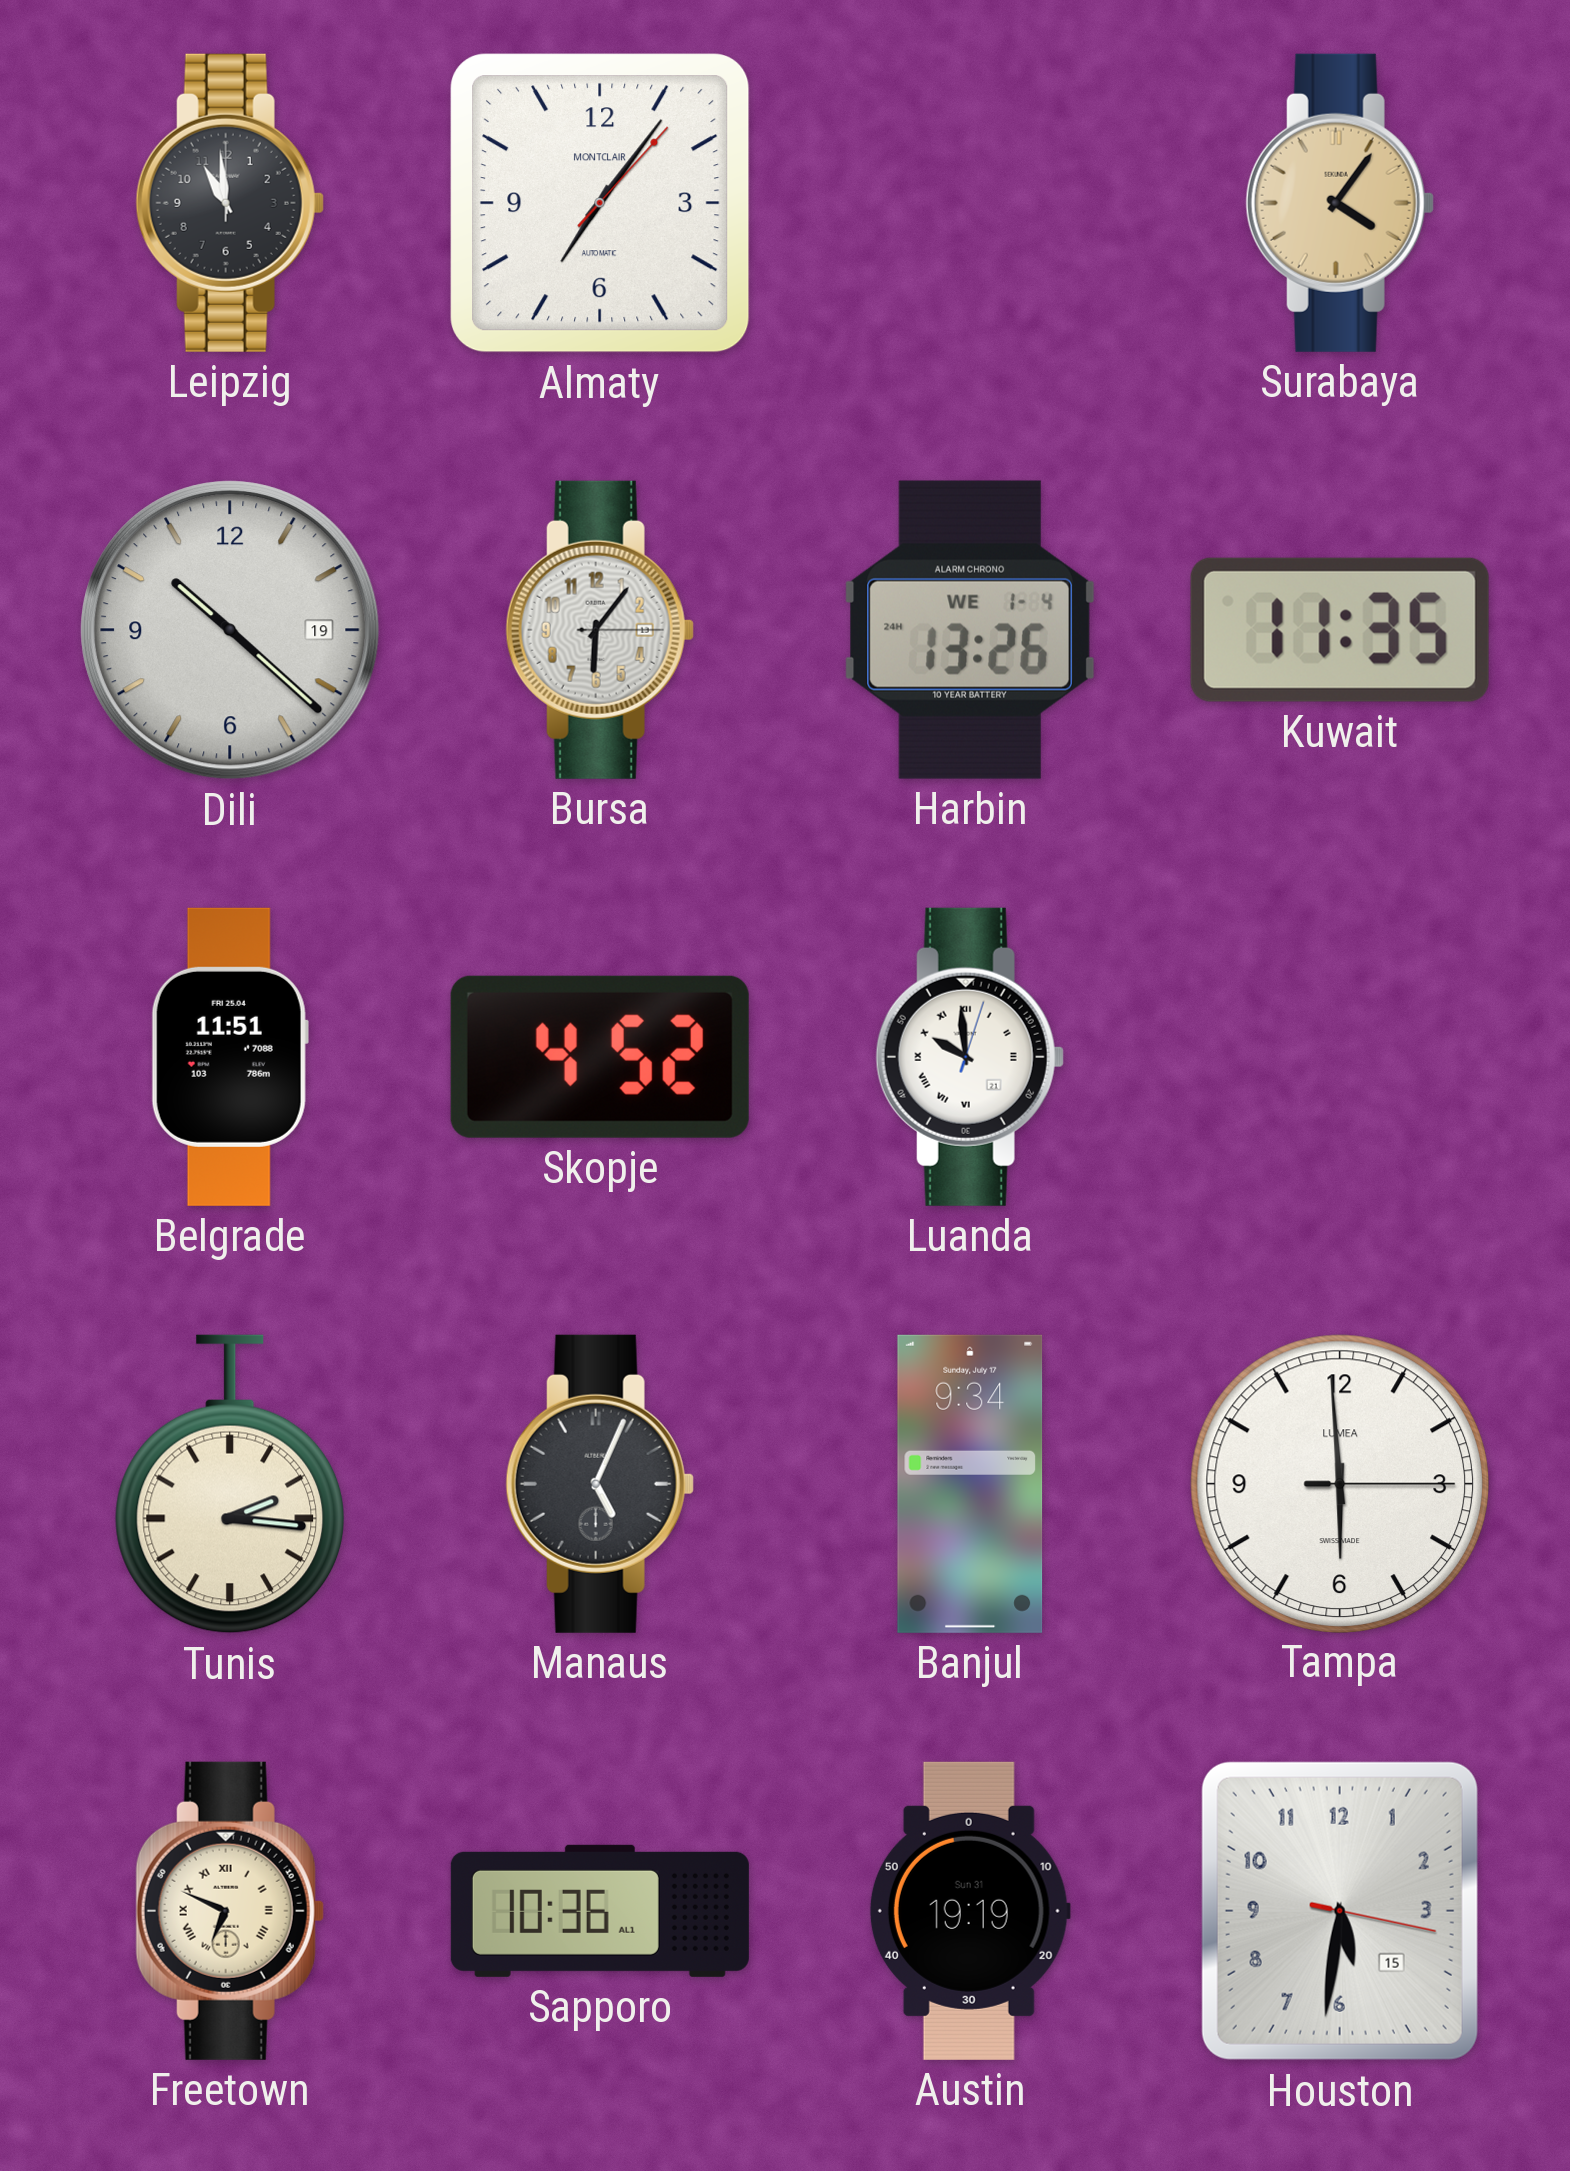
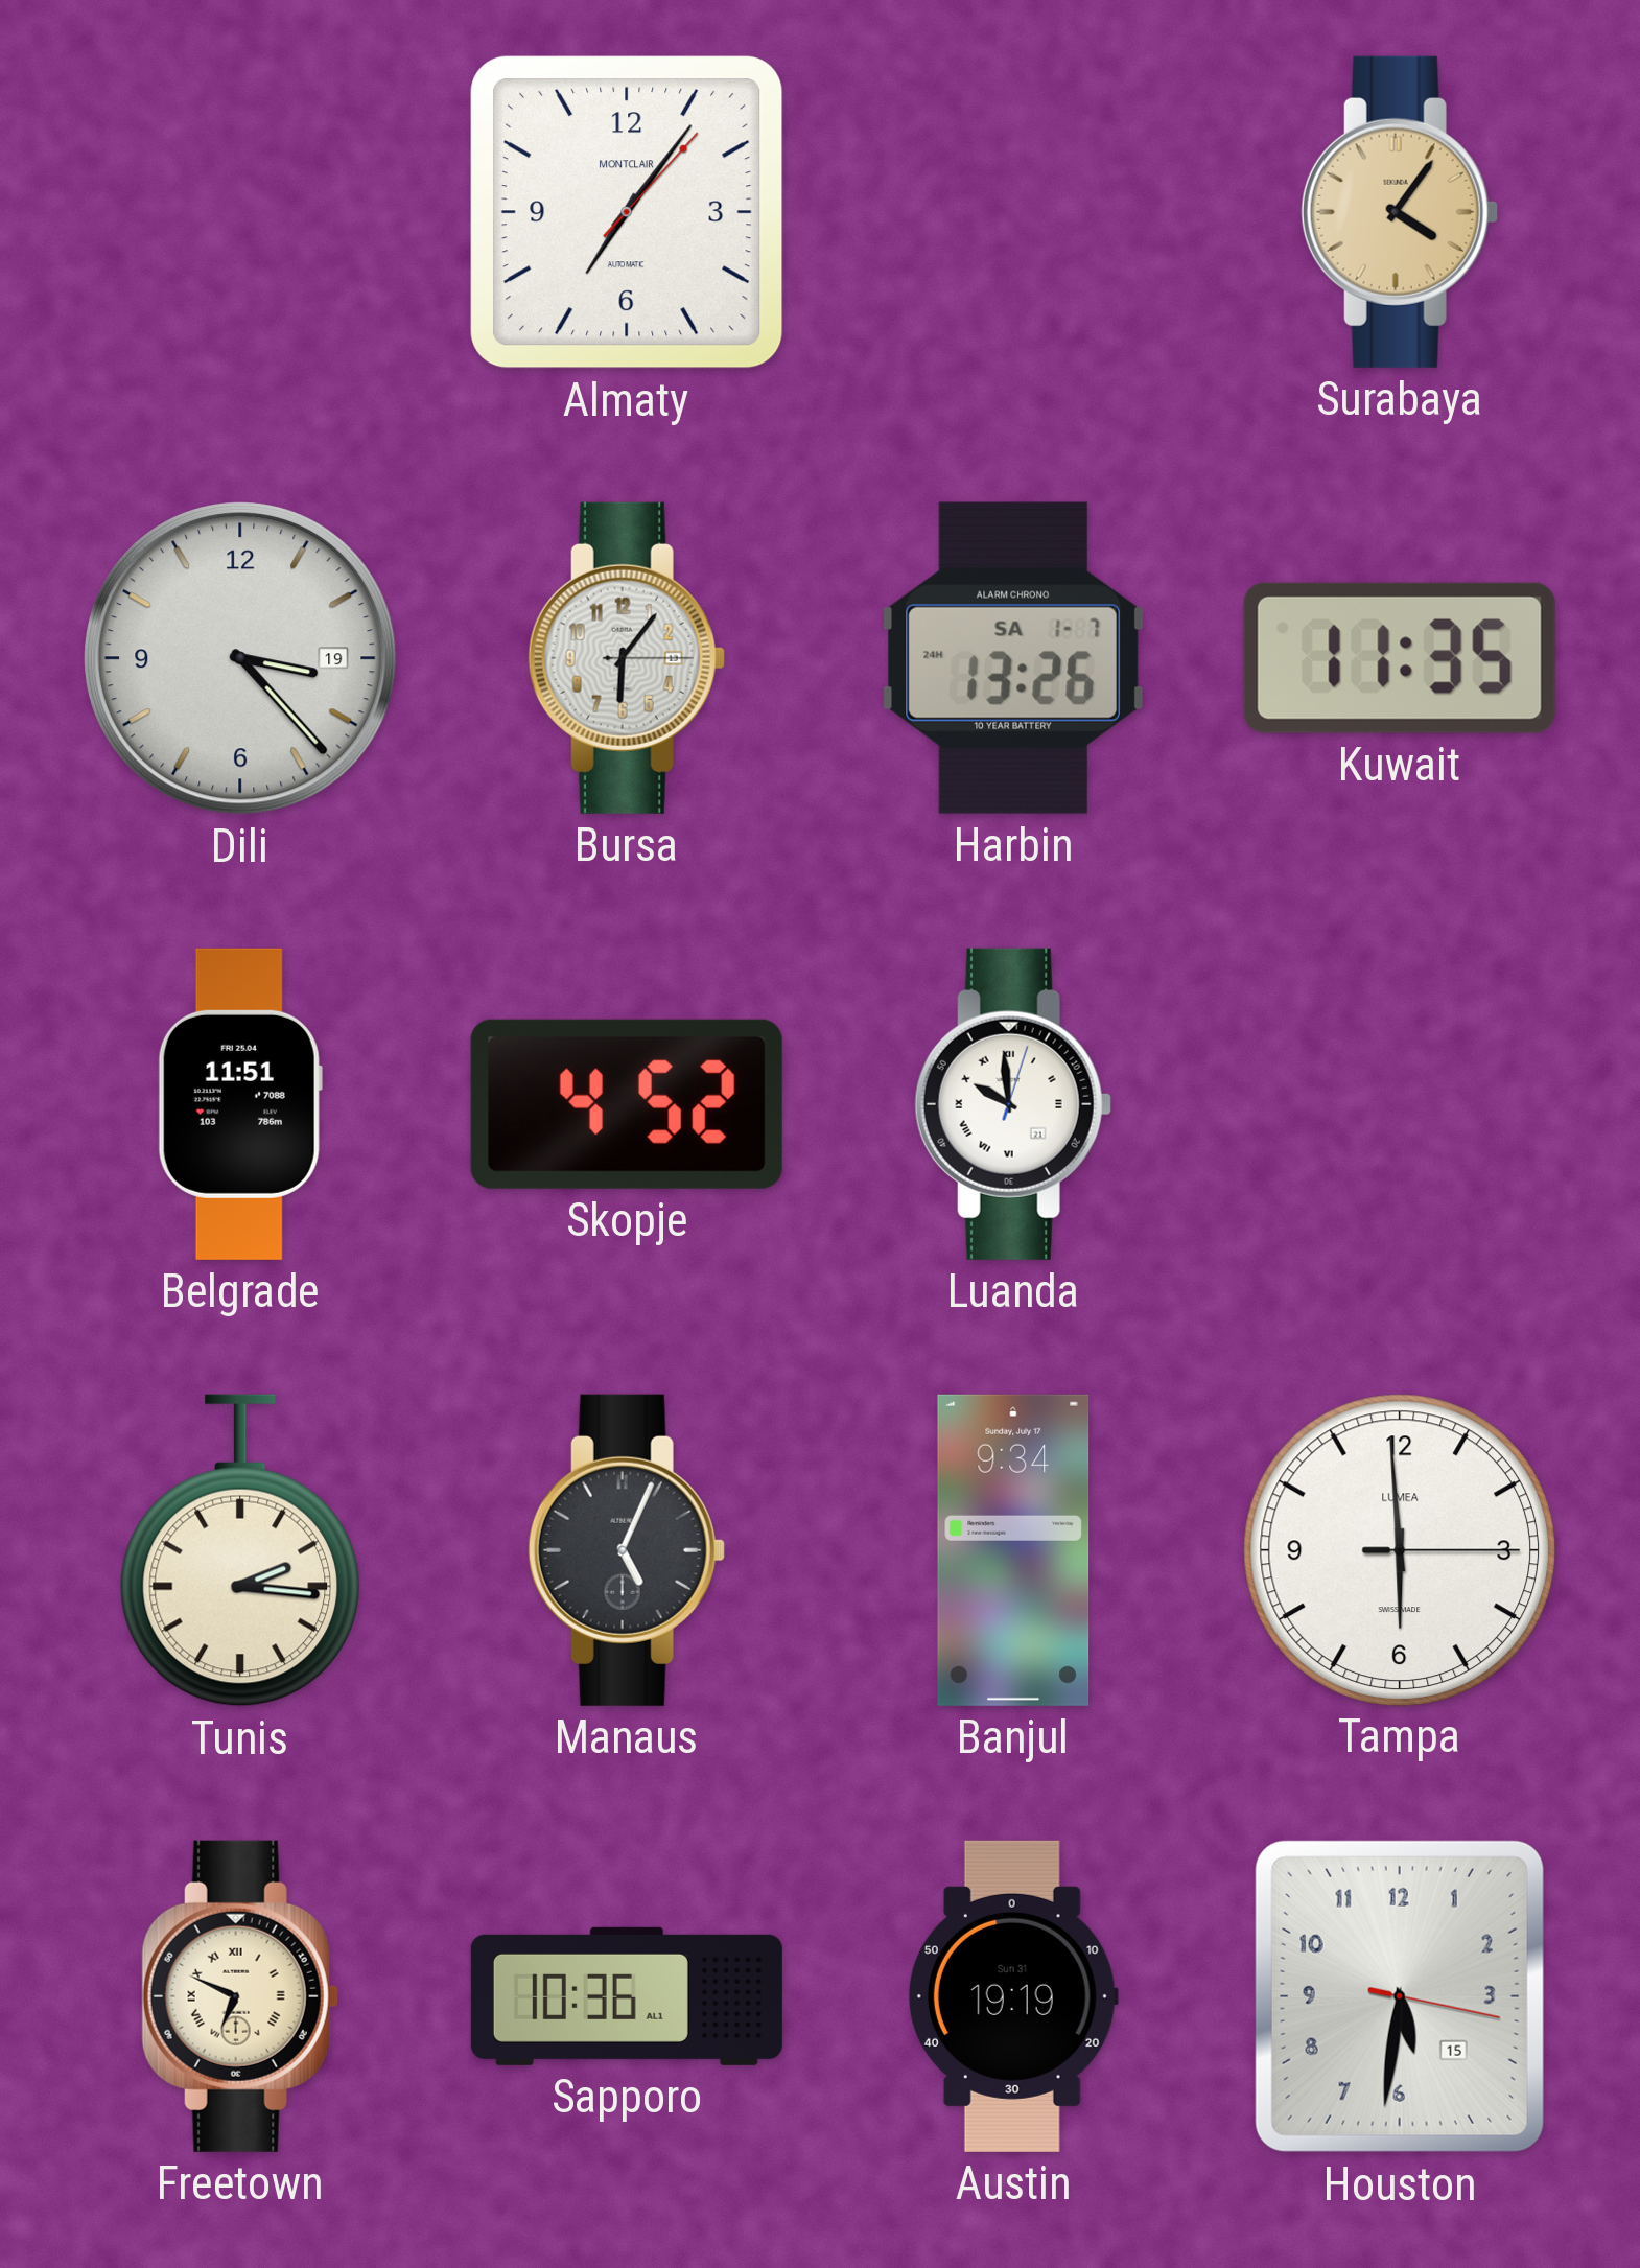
Leipzig: 10:59 -> none (230, 203)
Dili: 10:22 -> 3:23 (240, 658)
Harbin date: WE 1-4 -> SA 1-7 (1013, 658)
